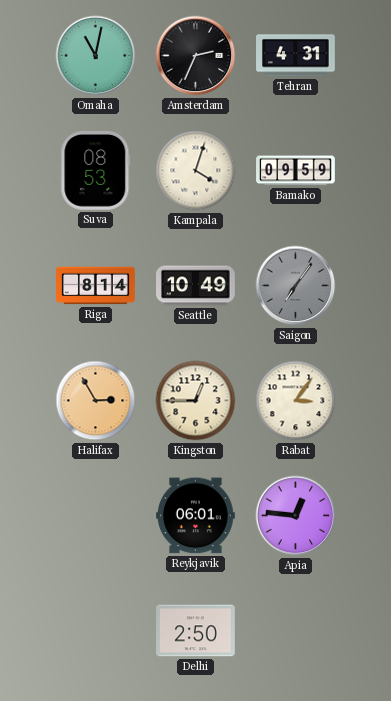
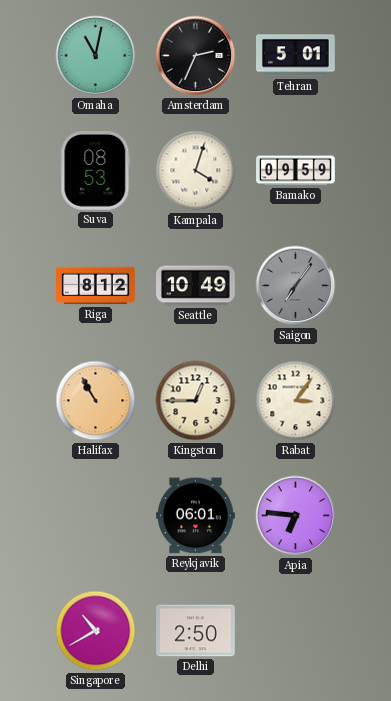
Tehran: 4:31 -> 5:01 (296, 56)
Riga: 8:14 -> 8:12 (96, 286)
Halifax: 2:55 -> 10:55 (96, 401)
Apia: 12:46 -> 6:46 (296, 516)
Singapore: none -> 10:40 (96, 631)
